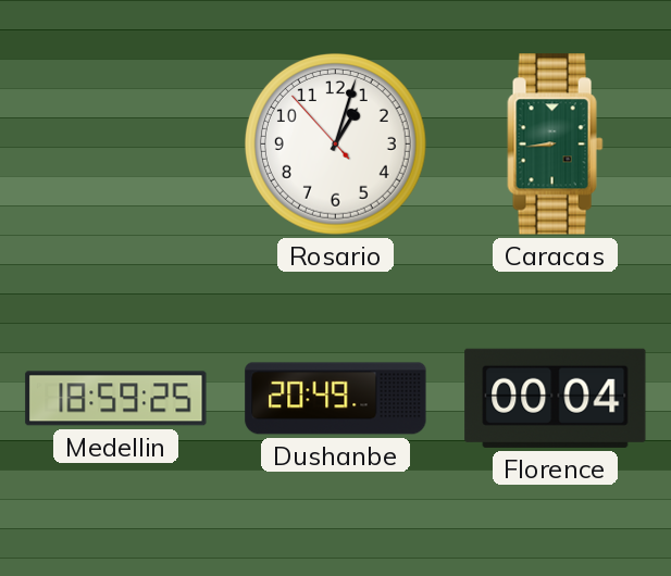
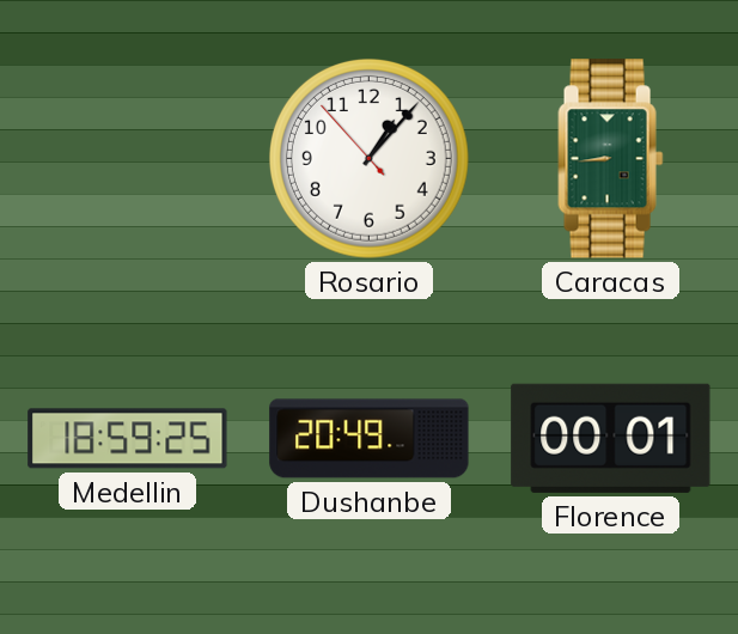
Rosario: 1:02 -> 1:06 (368, 158)
Florence: 00:04 -> 00:01 (611, 438)
